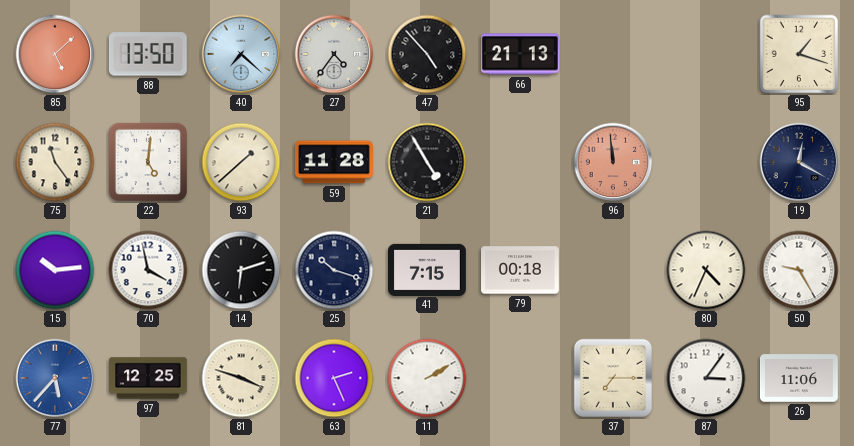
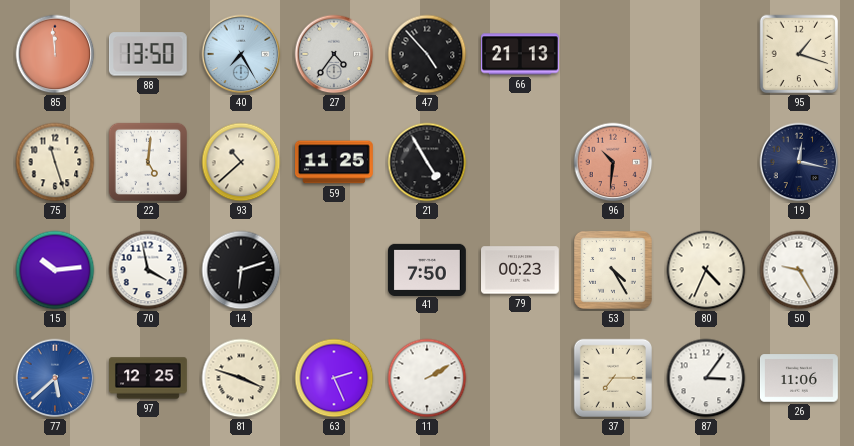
85: 5:08 -> 11:59 (55, 54)
40: 7:22 -> 7:25 (241, 54)
75: 11:24 -> 11:27 (55, 162)
93: 1:38 -> 10:38 (241, 162)
59: 11:28 -> 11:25 (335, 162)
96: 11:59 -> 10:31 (613, 162)
19: 12:20 -> 12:17 (799, 162)
25: 10:18 -> none (334, 270)
41: 7:15 -> 7:50 (428, 269)
79: 00:18 -> 00:23 (521, 270)
53: none -> 4:25 (613, 270)
77: 5:37 -> 5:38 (55, 378)
